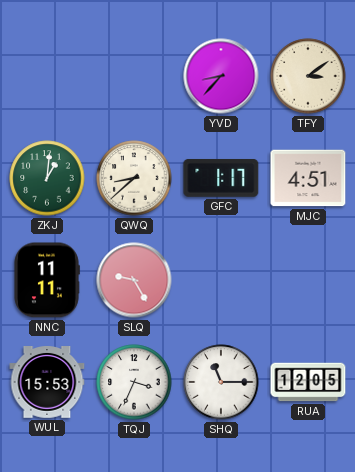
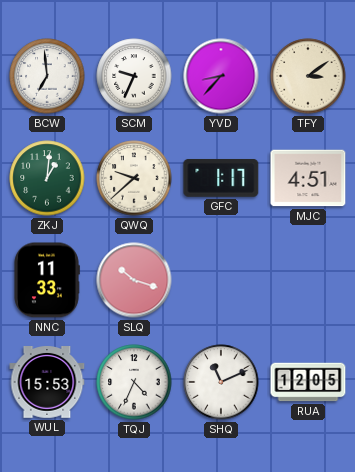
BCW: none -> 6:59 (47, 76)
SCM: none -> 9:34 (134, 76)
QWQ: 8:38 -> 9:38 (134, 178)
NNC: 11:11 -> 11:33 (47, 280)
SLQ: 9:25 -> 10:18 (134, 280)
TQJ: 3:34 -> 4:34 (134, 382)
SHQ: 11:15 -> 11:11 (221, 382)
